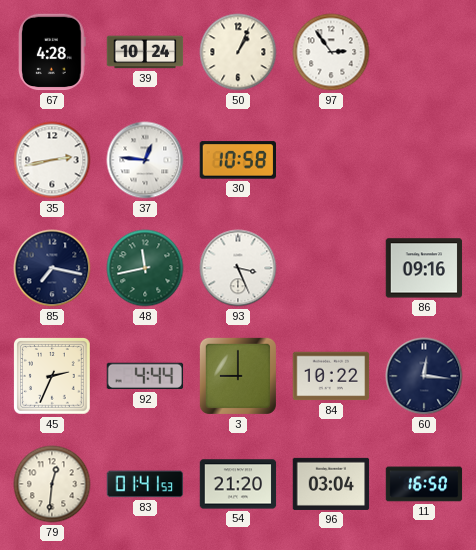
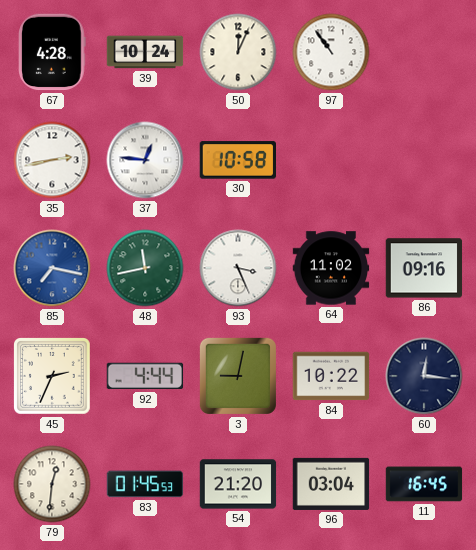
50: 1:04 -> 12:04 (238, 52)
97: 2:54 -> 10:54 (331, 52)
85 dial: navy -> blue (52, 268)
64: none -> 11:02 (331, 268)
3: 9:00 -> 9:02 (238, 376)
83: 01:41 -> 01:45 (145, 484)
11: 16:50 -> 16:45 (424, 484)
